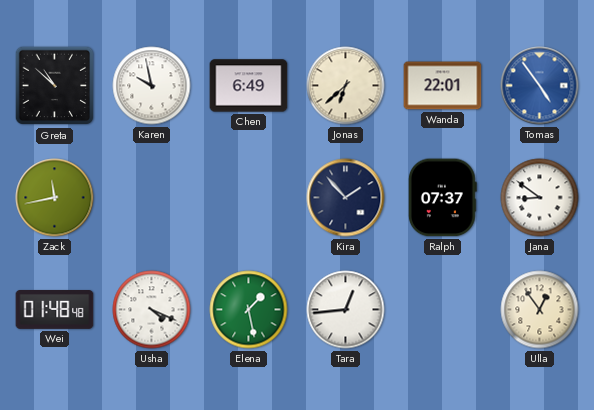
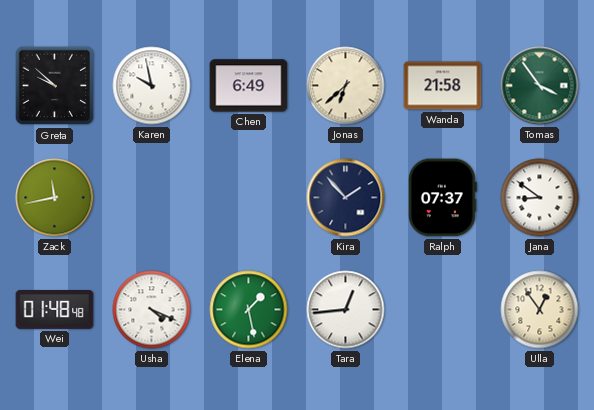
Greta: 10:52 -> 9:52 (55, 86)
Wanda: 22:01 -> 21:58 (443, 86)
Tomas: 4:54 -> 3:54 (540, 86)
Tomas dial: blue -> green (540, 86)
